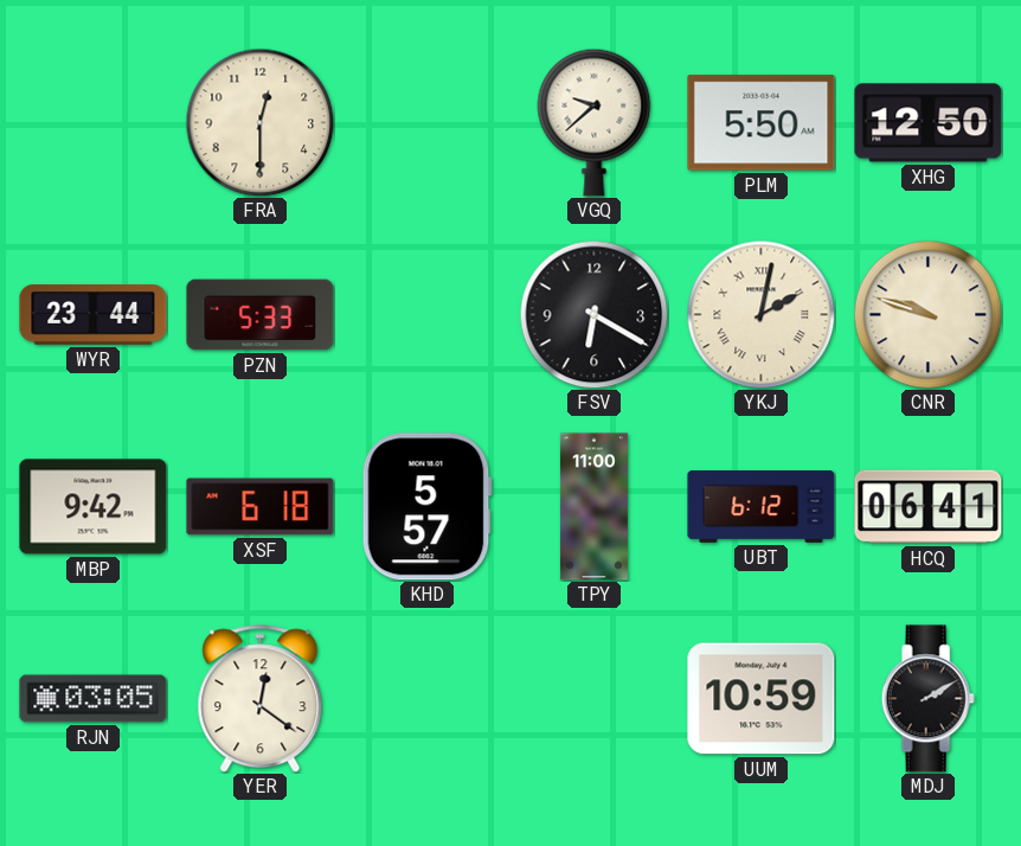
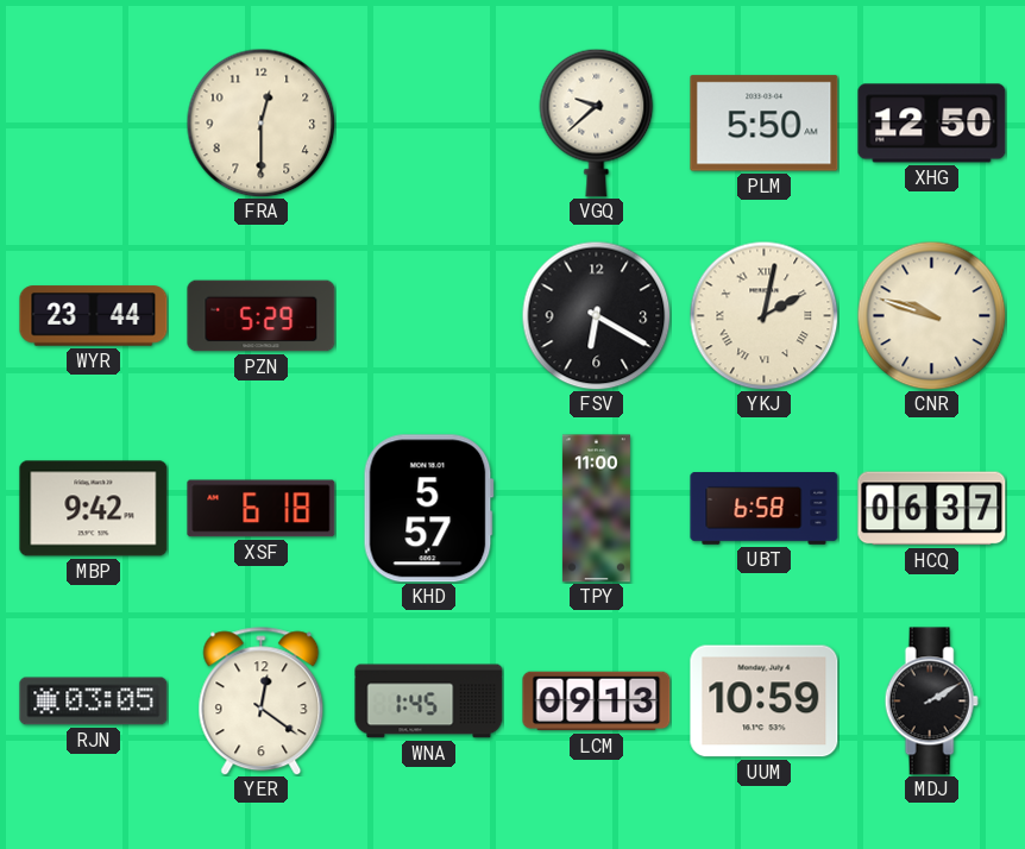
PZN: 5:33 -> 5:29 (262, 316)
UBT: 6:12 -> 6:58 (765, 509)
HCQ: 06:41 -> 06:37 (932, 509)
WNA: none -> 1:45 (429, 702)
LCM: none -> 09:13 (597, 702)
